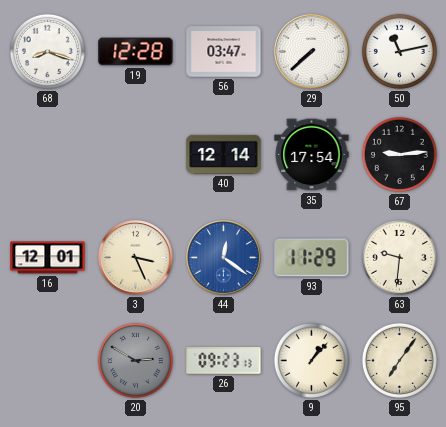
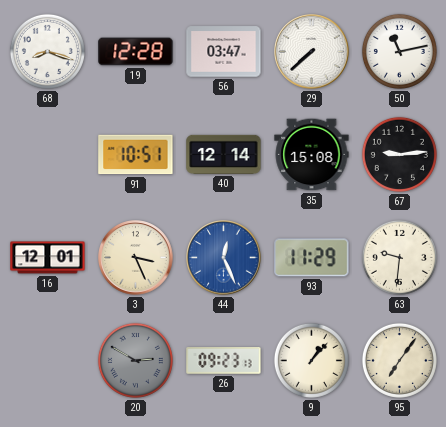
91: none -> 10:51 (136, 155)
35: 17:54 -> 15:08 (312, 155)
44: 12:21 -> 12:26 (224, 258)
